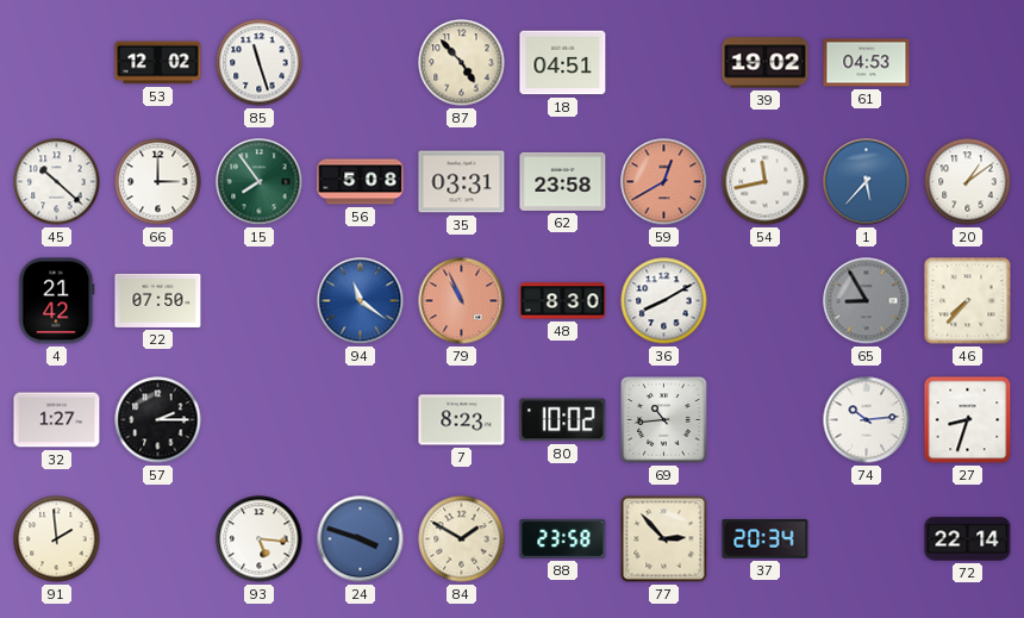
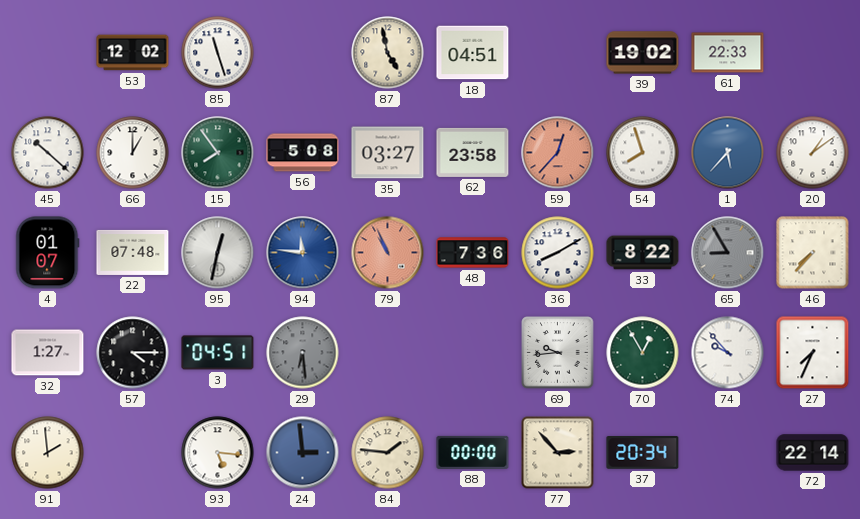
87: 4:53 -> 4:58 (388, 53)
61: 04:53 -> 22:33 (728, 53)
66: 3:00 -> 1:00 (133, 153)
35: 03:31 -> 03:27 (388, 153)
59: 12:40 -> 12:37 (558, 153)
54: 11:43 -> 7:57 (643, 153)
4: 21:42 -> 01:07 (48, 253)
22: 07:50 -> 07:48 (133, 252)
95: none -> 12:32 (218, 253)
94: 11:21 -> 11:46 (303, 253)
48: 8:30 -> 7:36 (473, 253)
33: none -> 8:22 (643, 253)
57: 2:15 -> 4:15 (133, 353)
3: none -> 04:51 (218, 353)
29: none -> 6:29 (303, 353)
7: 8:23 -> none (462, 420)
80: 10:02 -> none (563, 420)
69: 10:44 -> 9:44 (558, 353)
70: none -> 12:55 (643, 353)
74: 10:14 -> 9:53 (728, 353)
27: 8:33 -> 7:34 (813, 353)
24: 3:48 -> 2:59 (303, 453)
84: 1:50 -> 1:46 (388, 453)
88: 23:58 -> 00:00 (473, 452)
